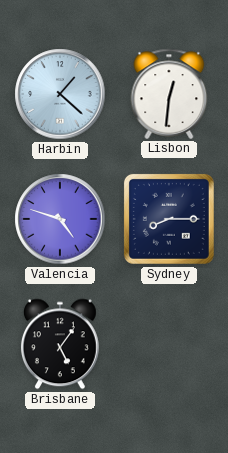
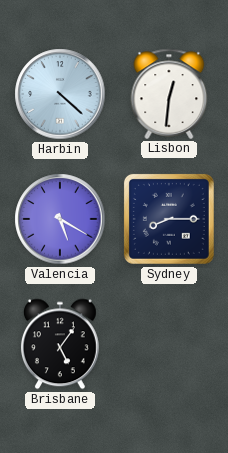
Harbin: 1:22 -> 4:22 (60, 94)
Valencia: 4:48 -> 5:20 (60, 219)
